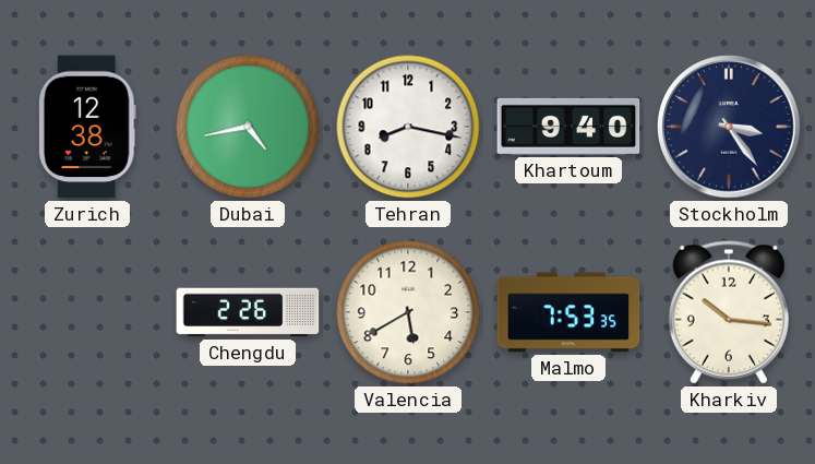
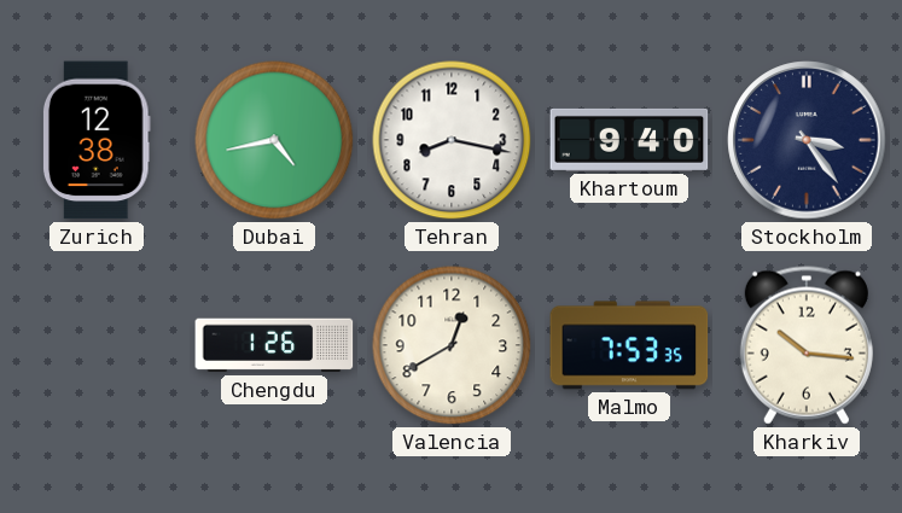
Chengdu: 2:26 -> 1:26 (274, 345)
Valencia: 5:40 -> 12:40 (452, 345)
